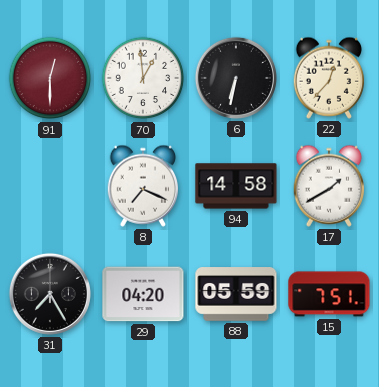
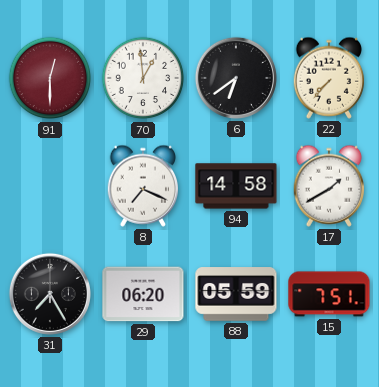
6: 6:32 -> 6:39 (236, 78)
22: 12:37 -> 7:37 (328, 78)
29: 04:20 -> 06:20 (143, 294)
